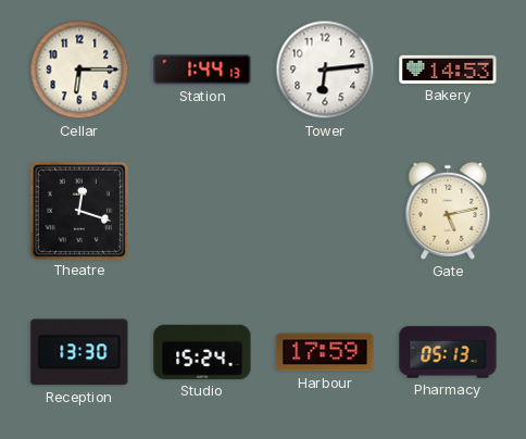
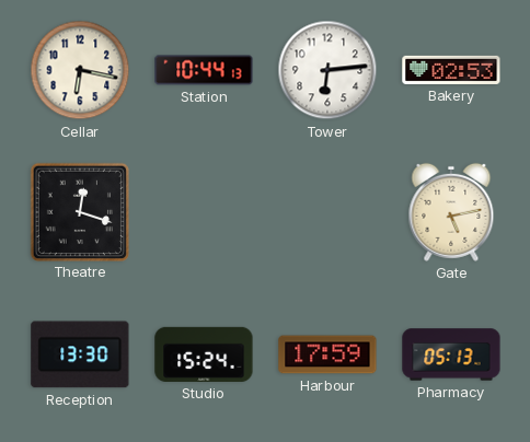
Cellar: 6:15 -> 6:17 (80, 70)
Station: 1:44 -> 10:44 (204, 70)
Bakery: 14:53 -> 02:53 (451, 70)
